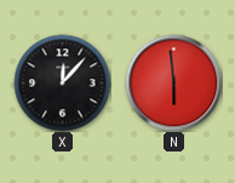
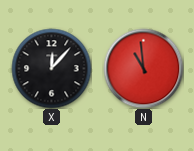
N: 5:59 -> 10:59 (143, 68)
